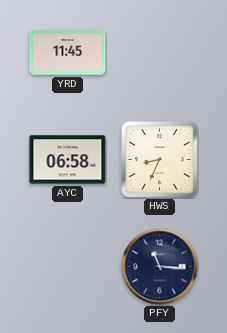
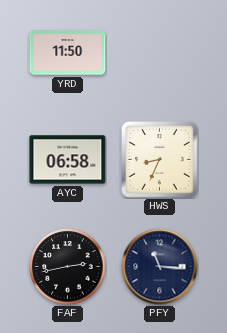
YRD: 11:45 -> 11:50 (68, 53)
FAF: none -> 2:43 (68, 267)
